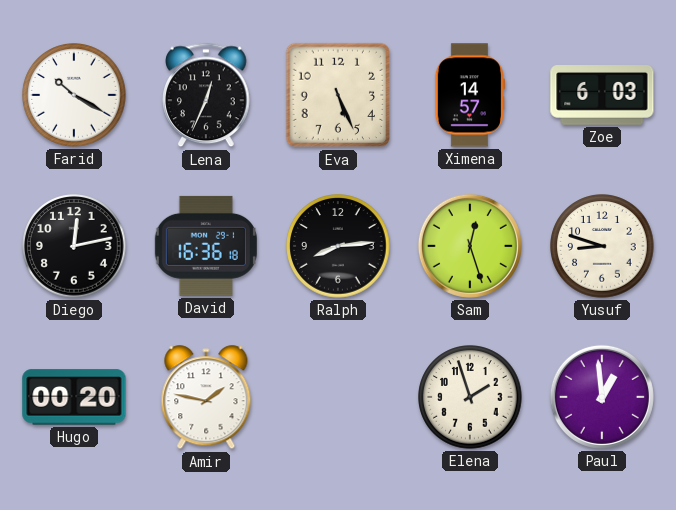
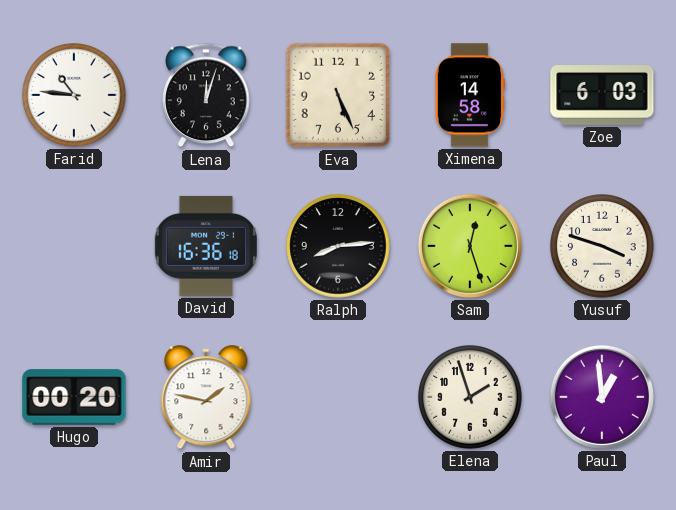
Farid: 10:20 -> 10:46 (74, 95)
Lena: 12:34 -> 12:03 (206, 95)
Ximena: 14:57 -> 14:58 (470, 95)
Diego: 12:13 -> none (74, 246)
Yusuf: 8:48 -> 3:48 (602, 246)
